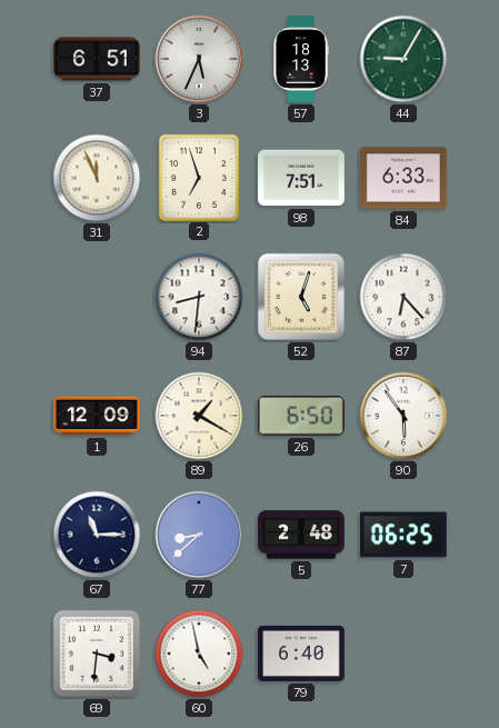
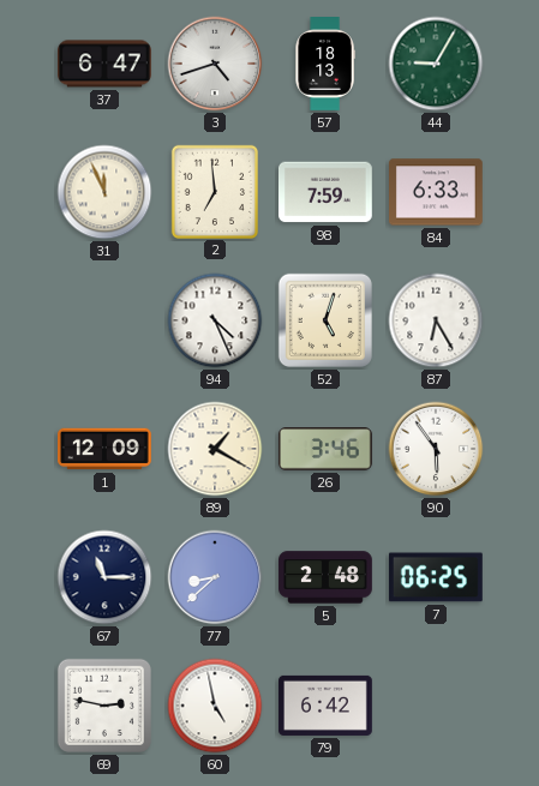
37: 6:51 -> 6:47 (106, 64)
3: 5:34 -> 4:42 (215, 64)
2: 6:57 -> 6:59 (214, 191)
98: 7:51 -> 7:59 (327, 192)
94: 8:31 -> 4:26 (215, 320)
87: 6:23 -> 6:25 (436, 320)
26: 6:50 -> 3:46 (325, 449)
69: 3:31 -> 2:47 (104, 706)
79: 6:40 -> 6:42 (327, 706)
